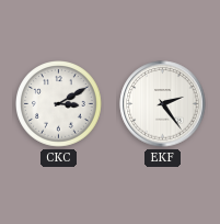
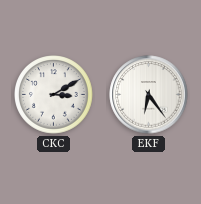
EKF: 2:24 -> 6:24 (149, 95)
